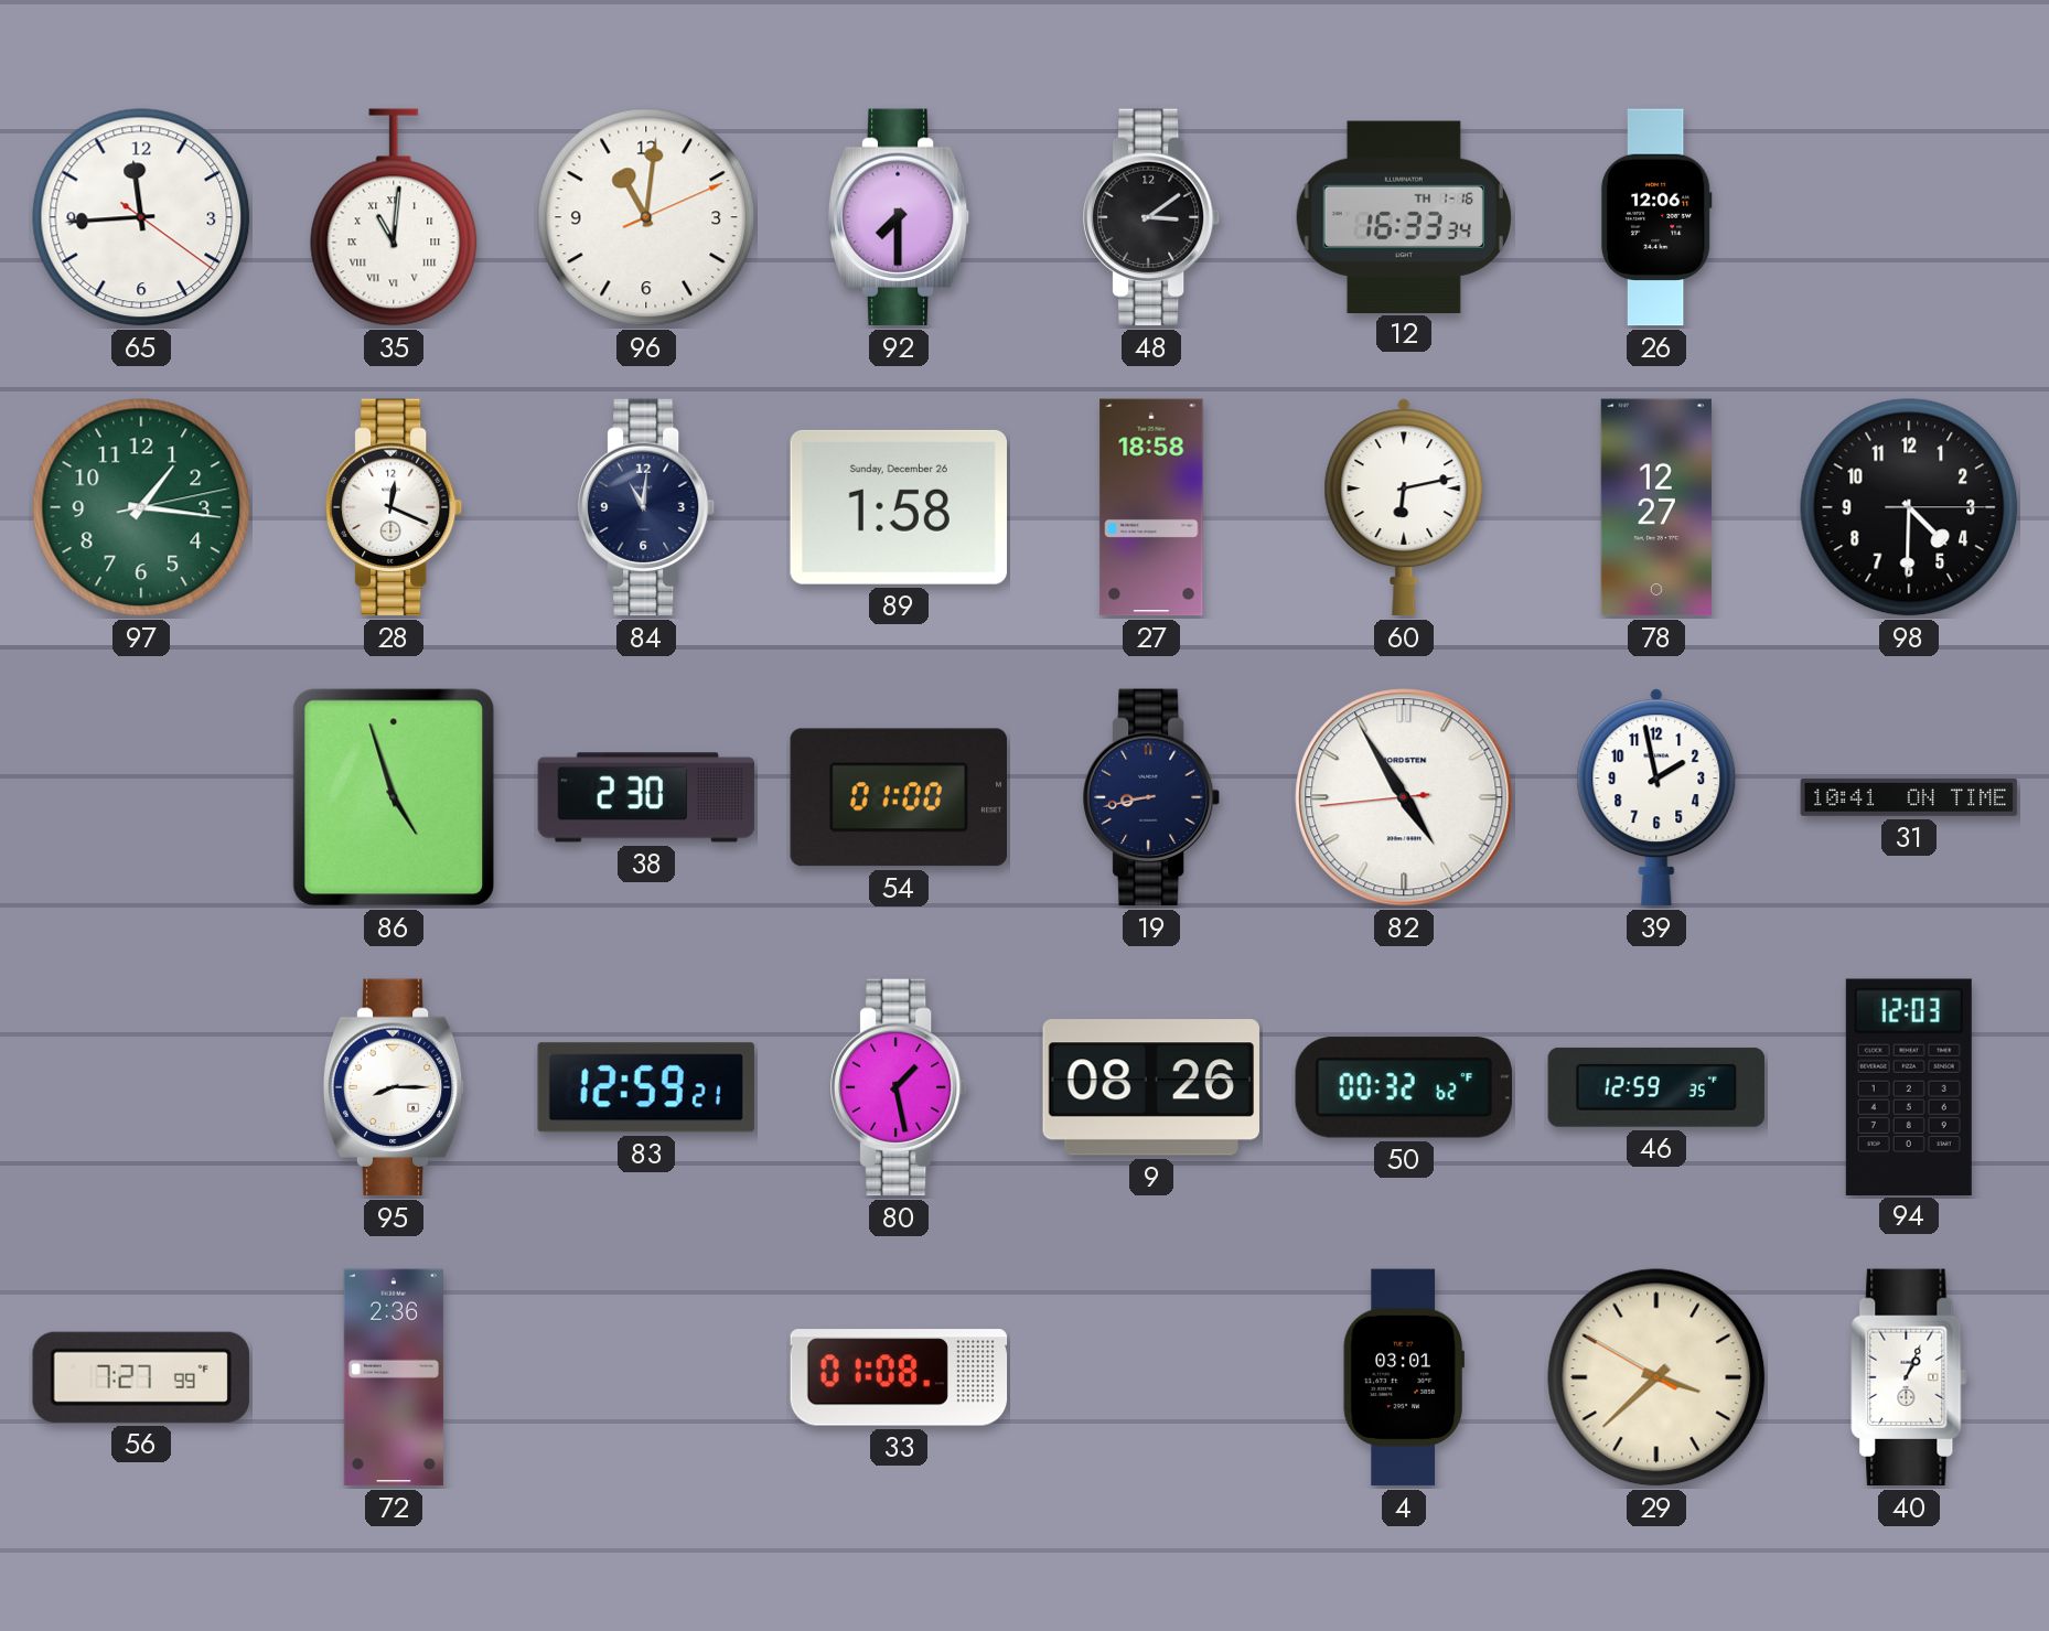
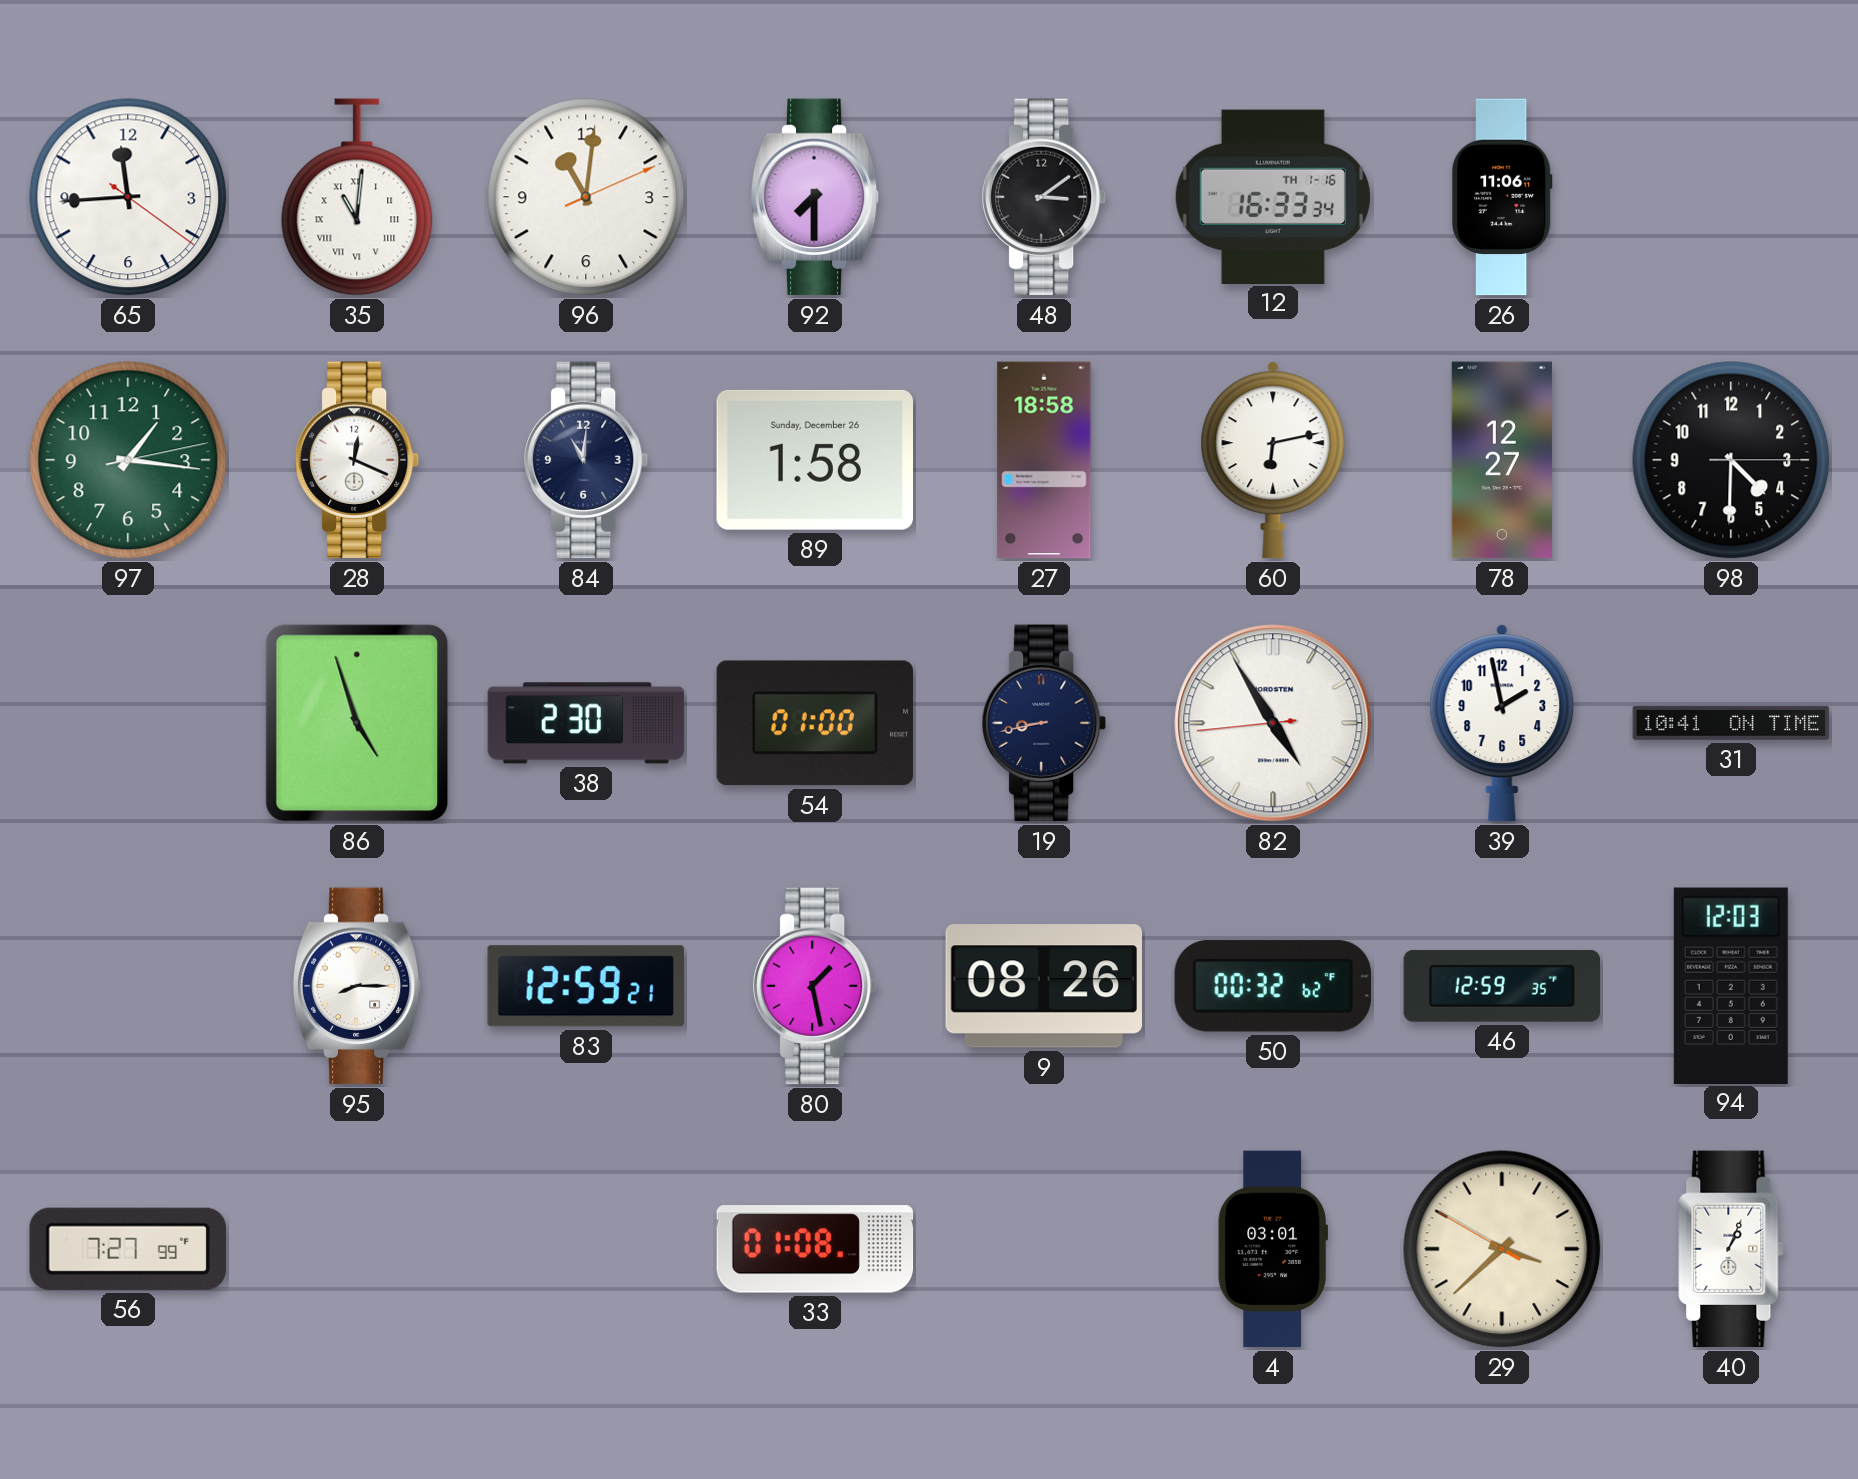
26: 12:06 -> 11:06 (1502, 197)
72: 2:36 -> none (394, 1377)
